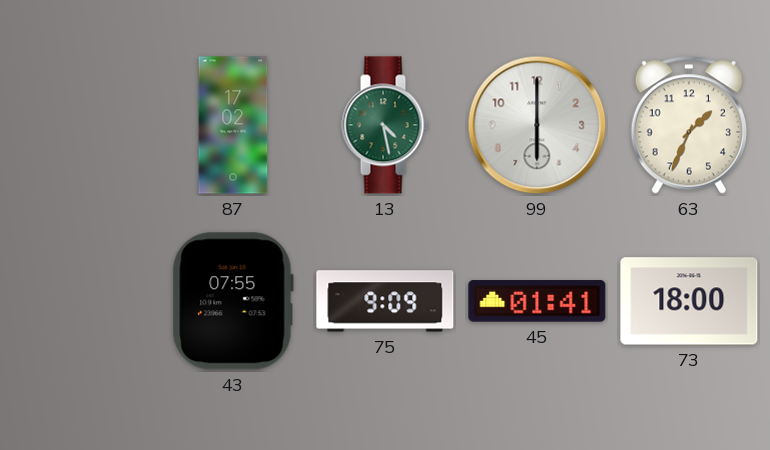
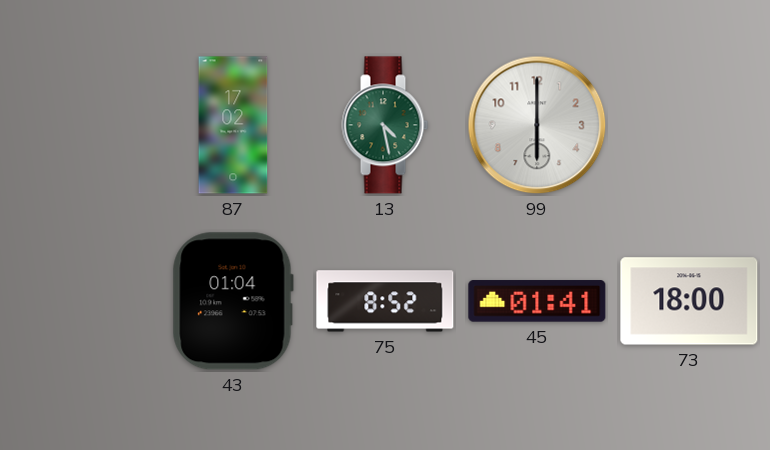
63: 1:34 -> none (688, 125)
43: 07:55 -> 01:04 (233, 301)
75: 9:09 -> 8:52 (385, 301)
